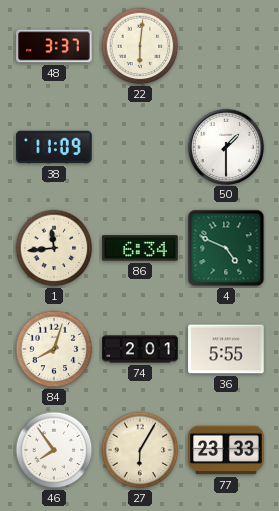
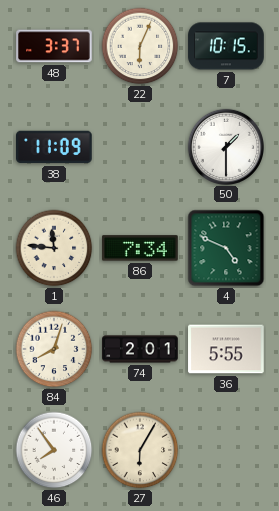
22: 6:01 -> 6:04 (140, 46)
7: none -> 10:15 (226, 46)
1: 11:44 -> 11:46 (54, 248)
86: 6:34 -> 7:34 (140, 248)
77: 23:33 -> none (226, 450)
